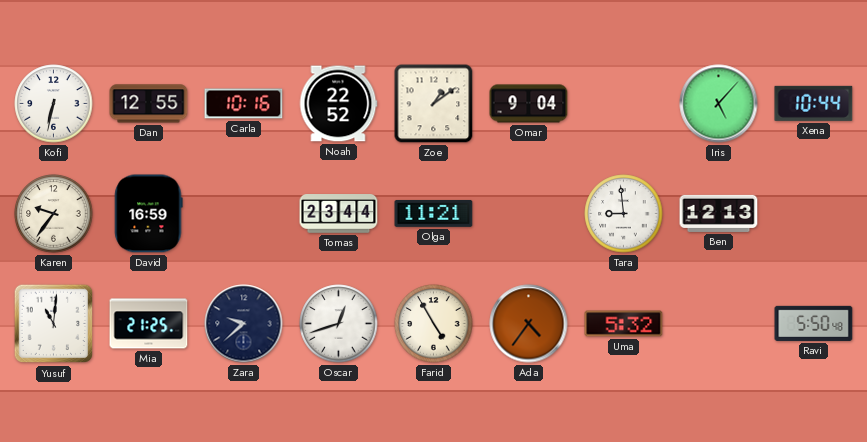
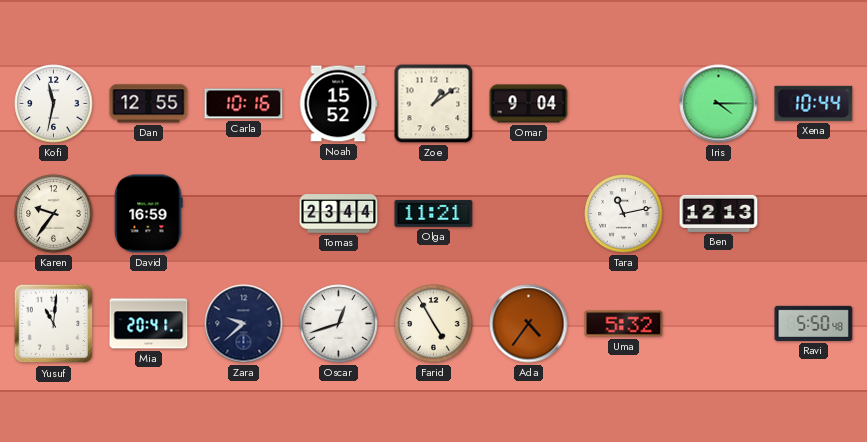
Kofi: 6:32 -> 11:32 (54, 104)
Noah: 22:52 -> 15:52 (338, 104)
Iris: 5:07 -> 4:15 (719, 104)
Tara: 8:59 -> 11:13 (624, 214)
Mia: 21:25 -> 20:41 (149, 324)
